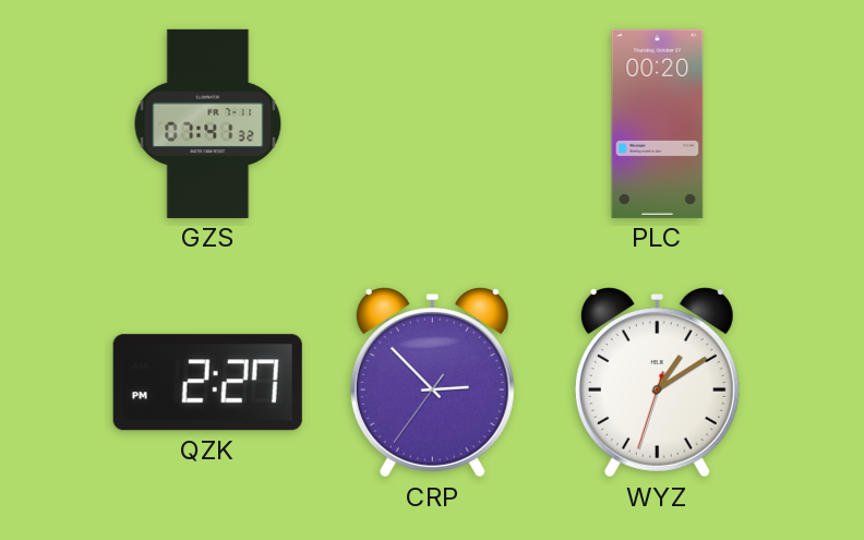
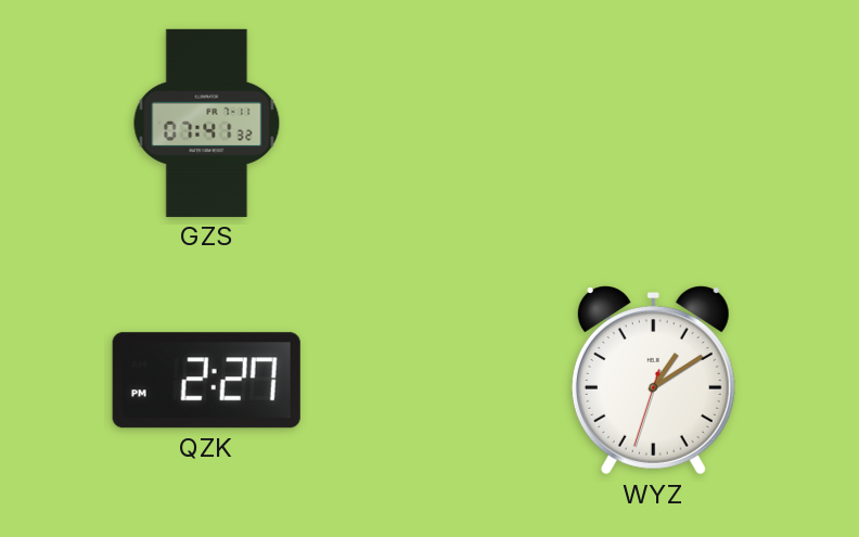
PLC: 00:20 -> none (658, 123)
CRP: 2:52 -> none (432, 383)
